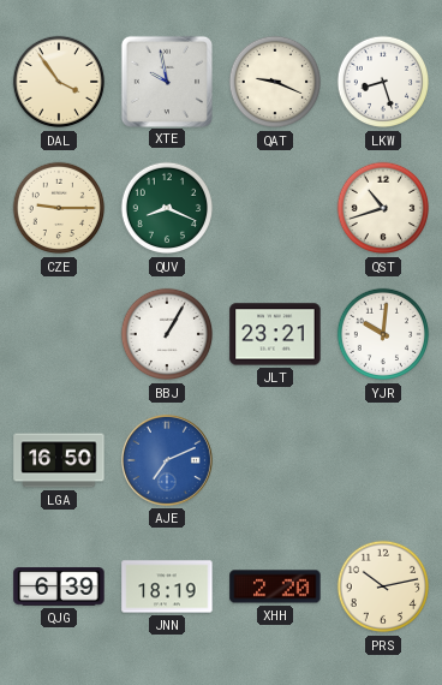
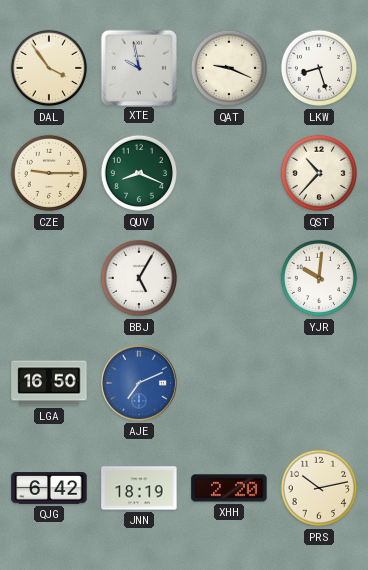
QST: 10:42 -> 10:37 (319, 173)
BBJ: 1:05 -> 5:05 (139, 278)
JLT: 23:21 -> none (275, 334)
QJG: 6:39 -> 6:42 (49, 488)
